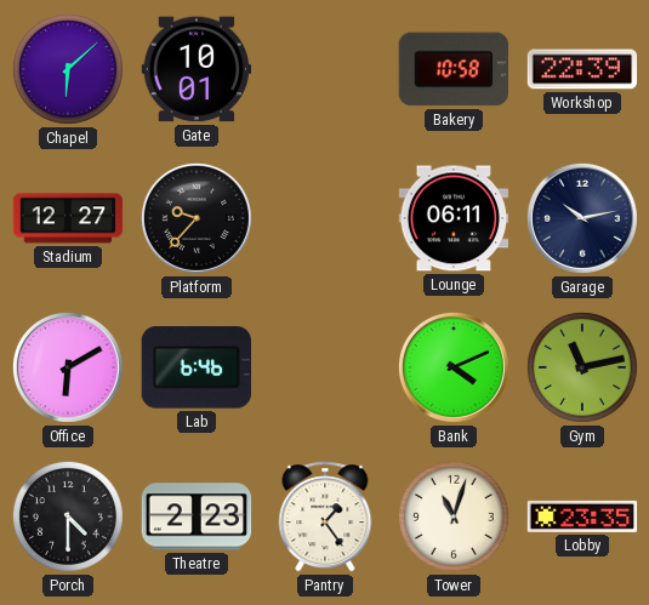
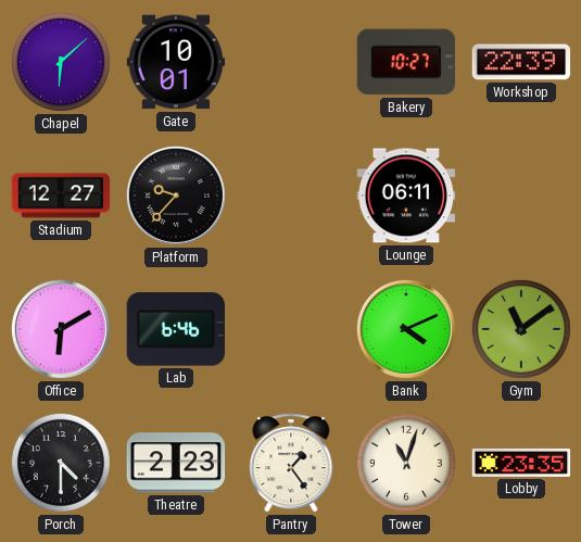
Bakery: 10:58 -> 10:27 (406, 62)
Garage: 10:13 -> none (582, 218)
Gym: 11:13 -> 11:09 (521, 329)
